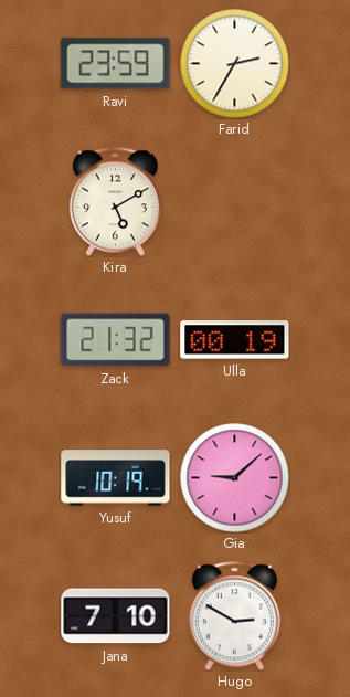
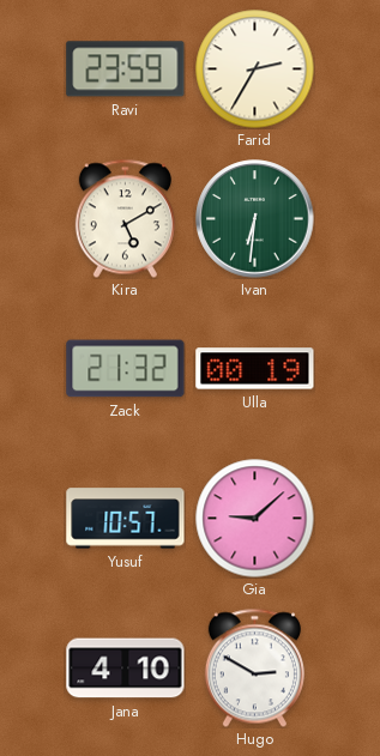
Ivan: none -> 6:31 (255, 219)
Yusuf: 10:19 -> 10:57 (126, 519)
Jana: 7:10 -> 4:10 (126, 669)
